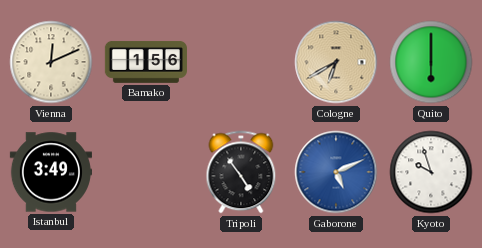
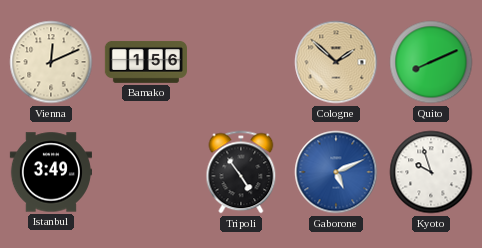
Cologne: 6:40 -> 1:52 (336, 62)
Quito: 6:00 -> 8:11 (431, 62)
